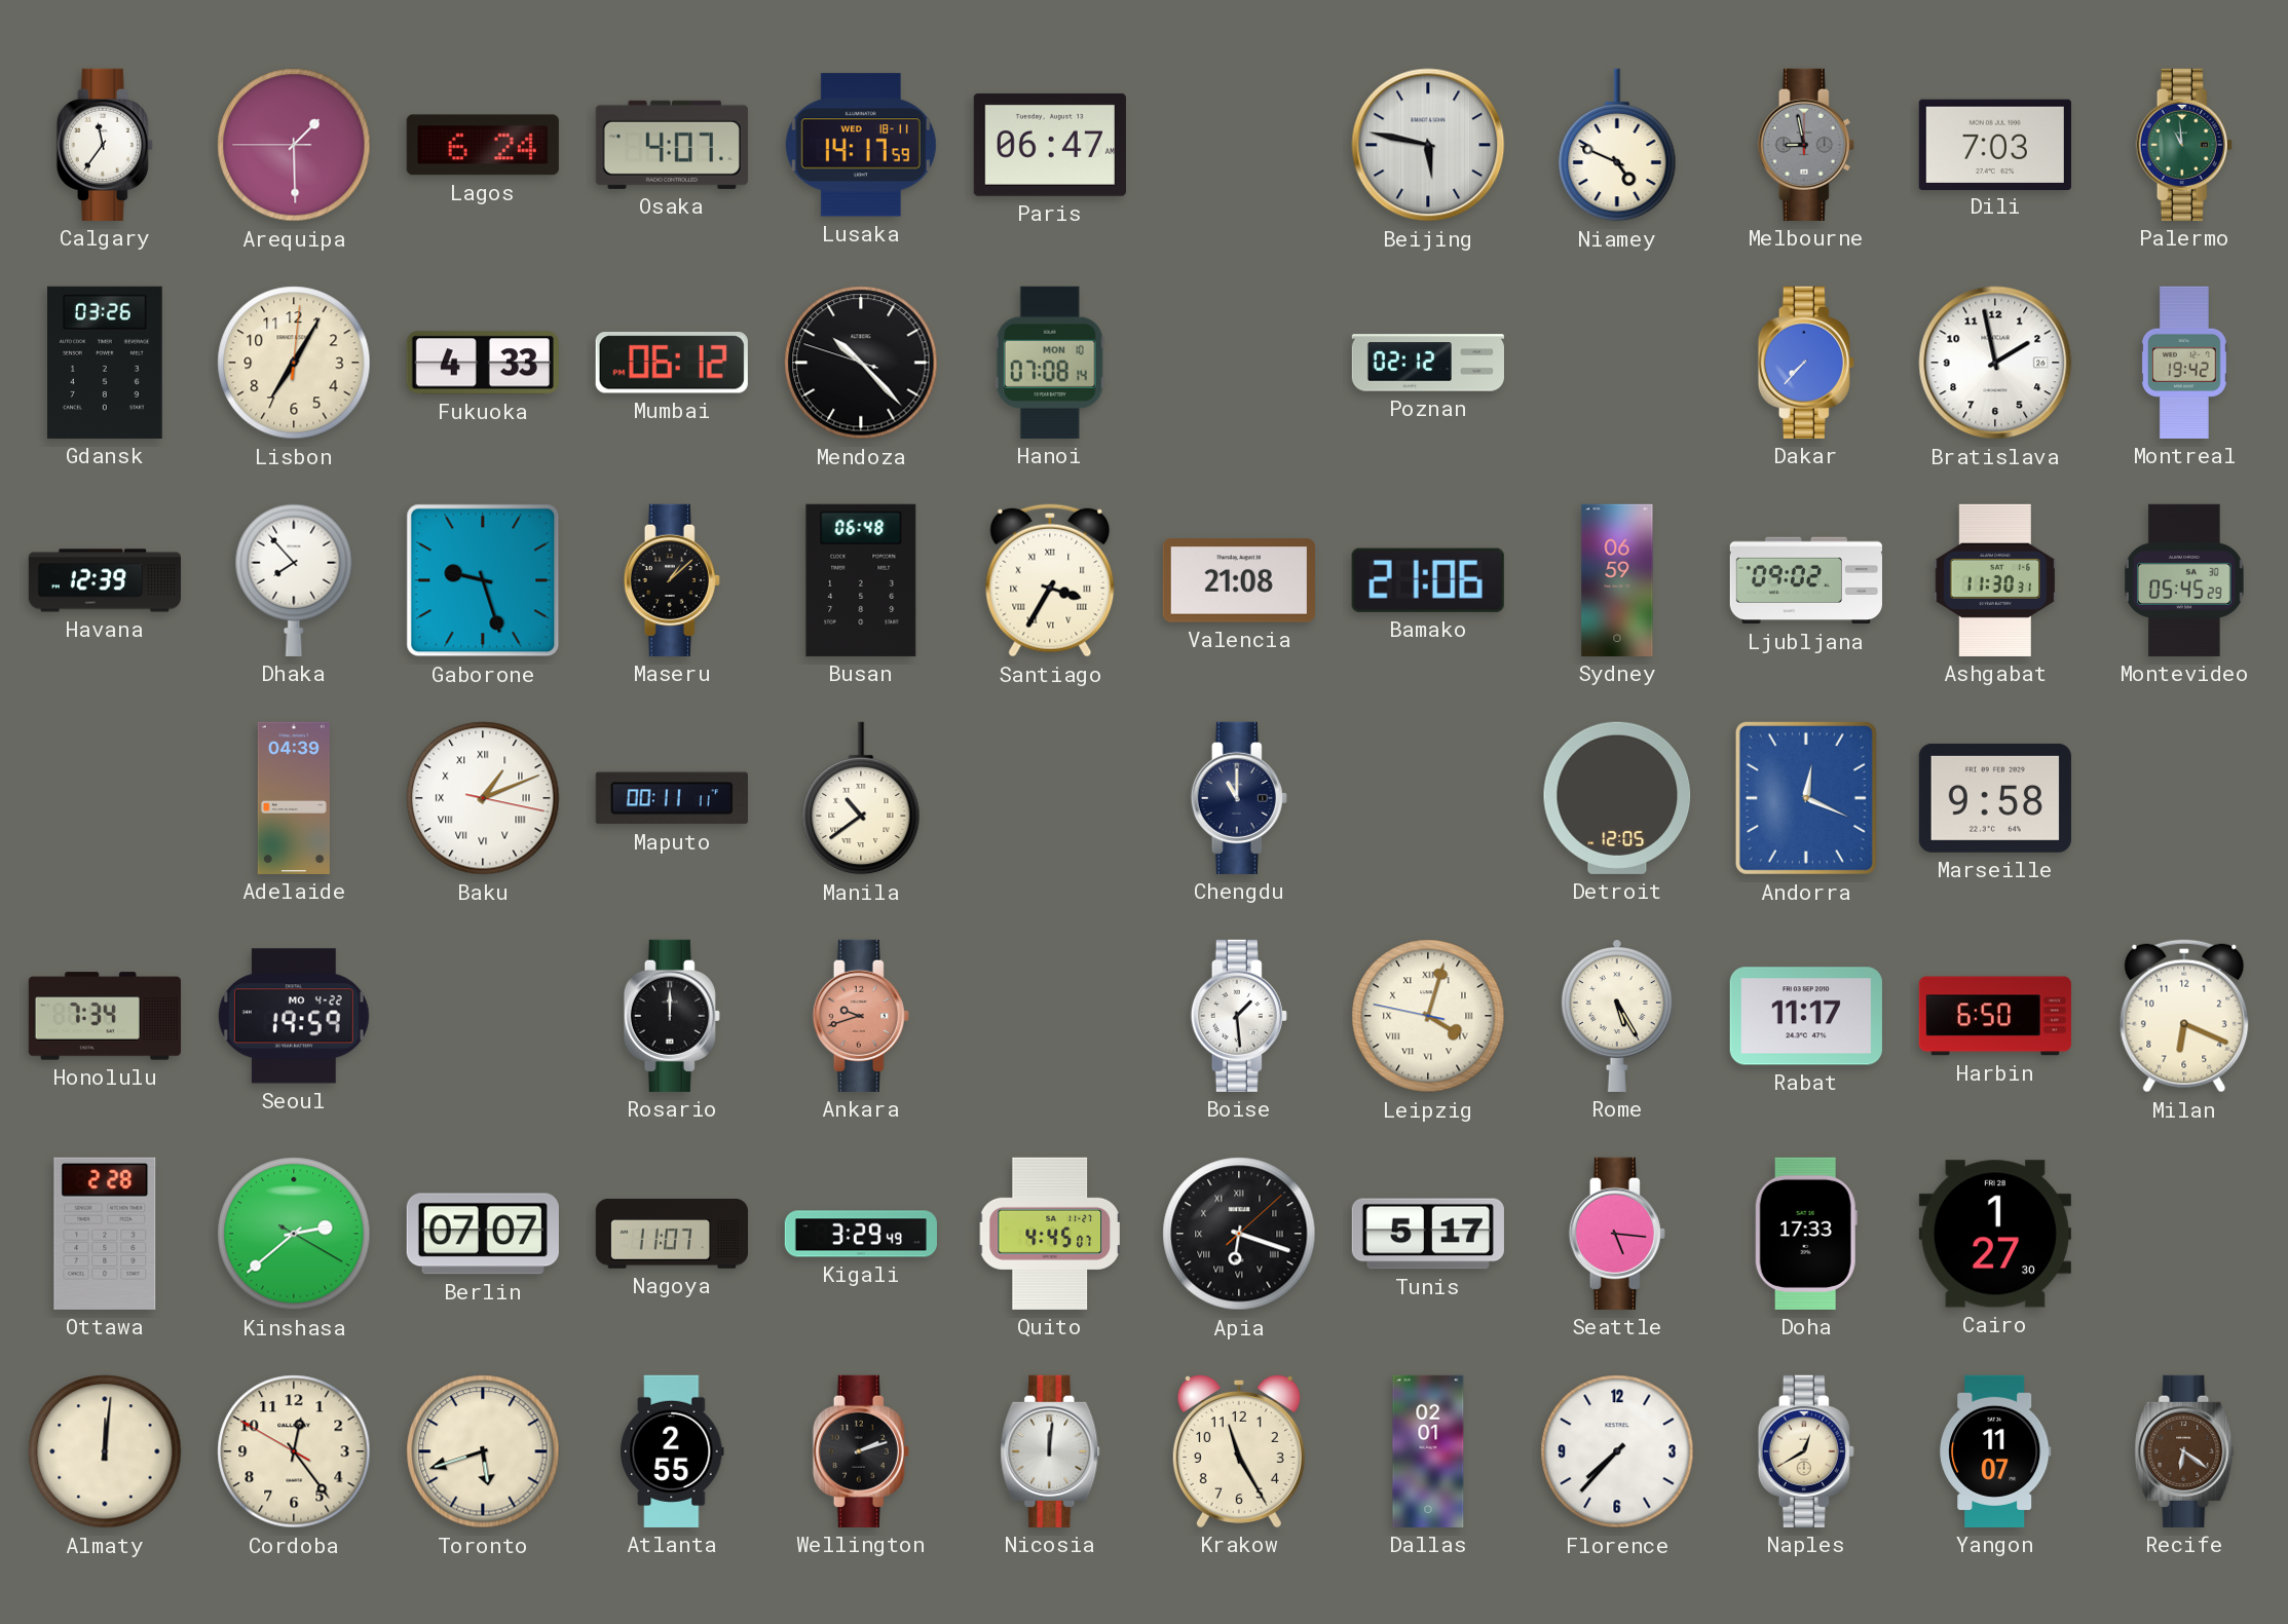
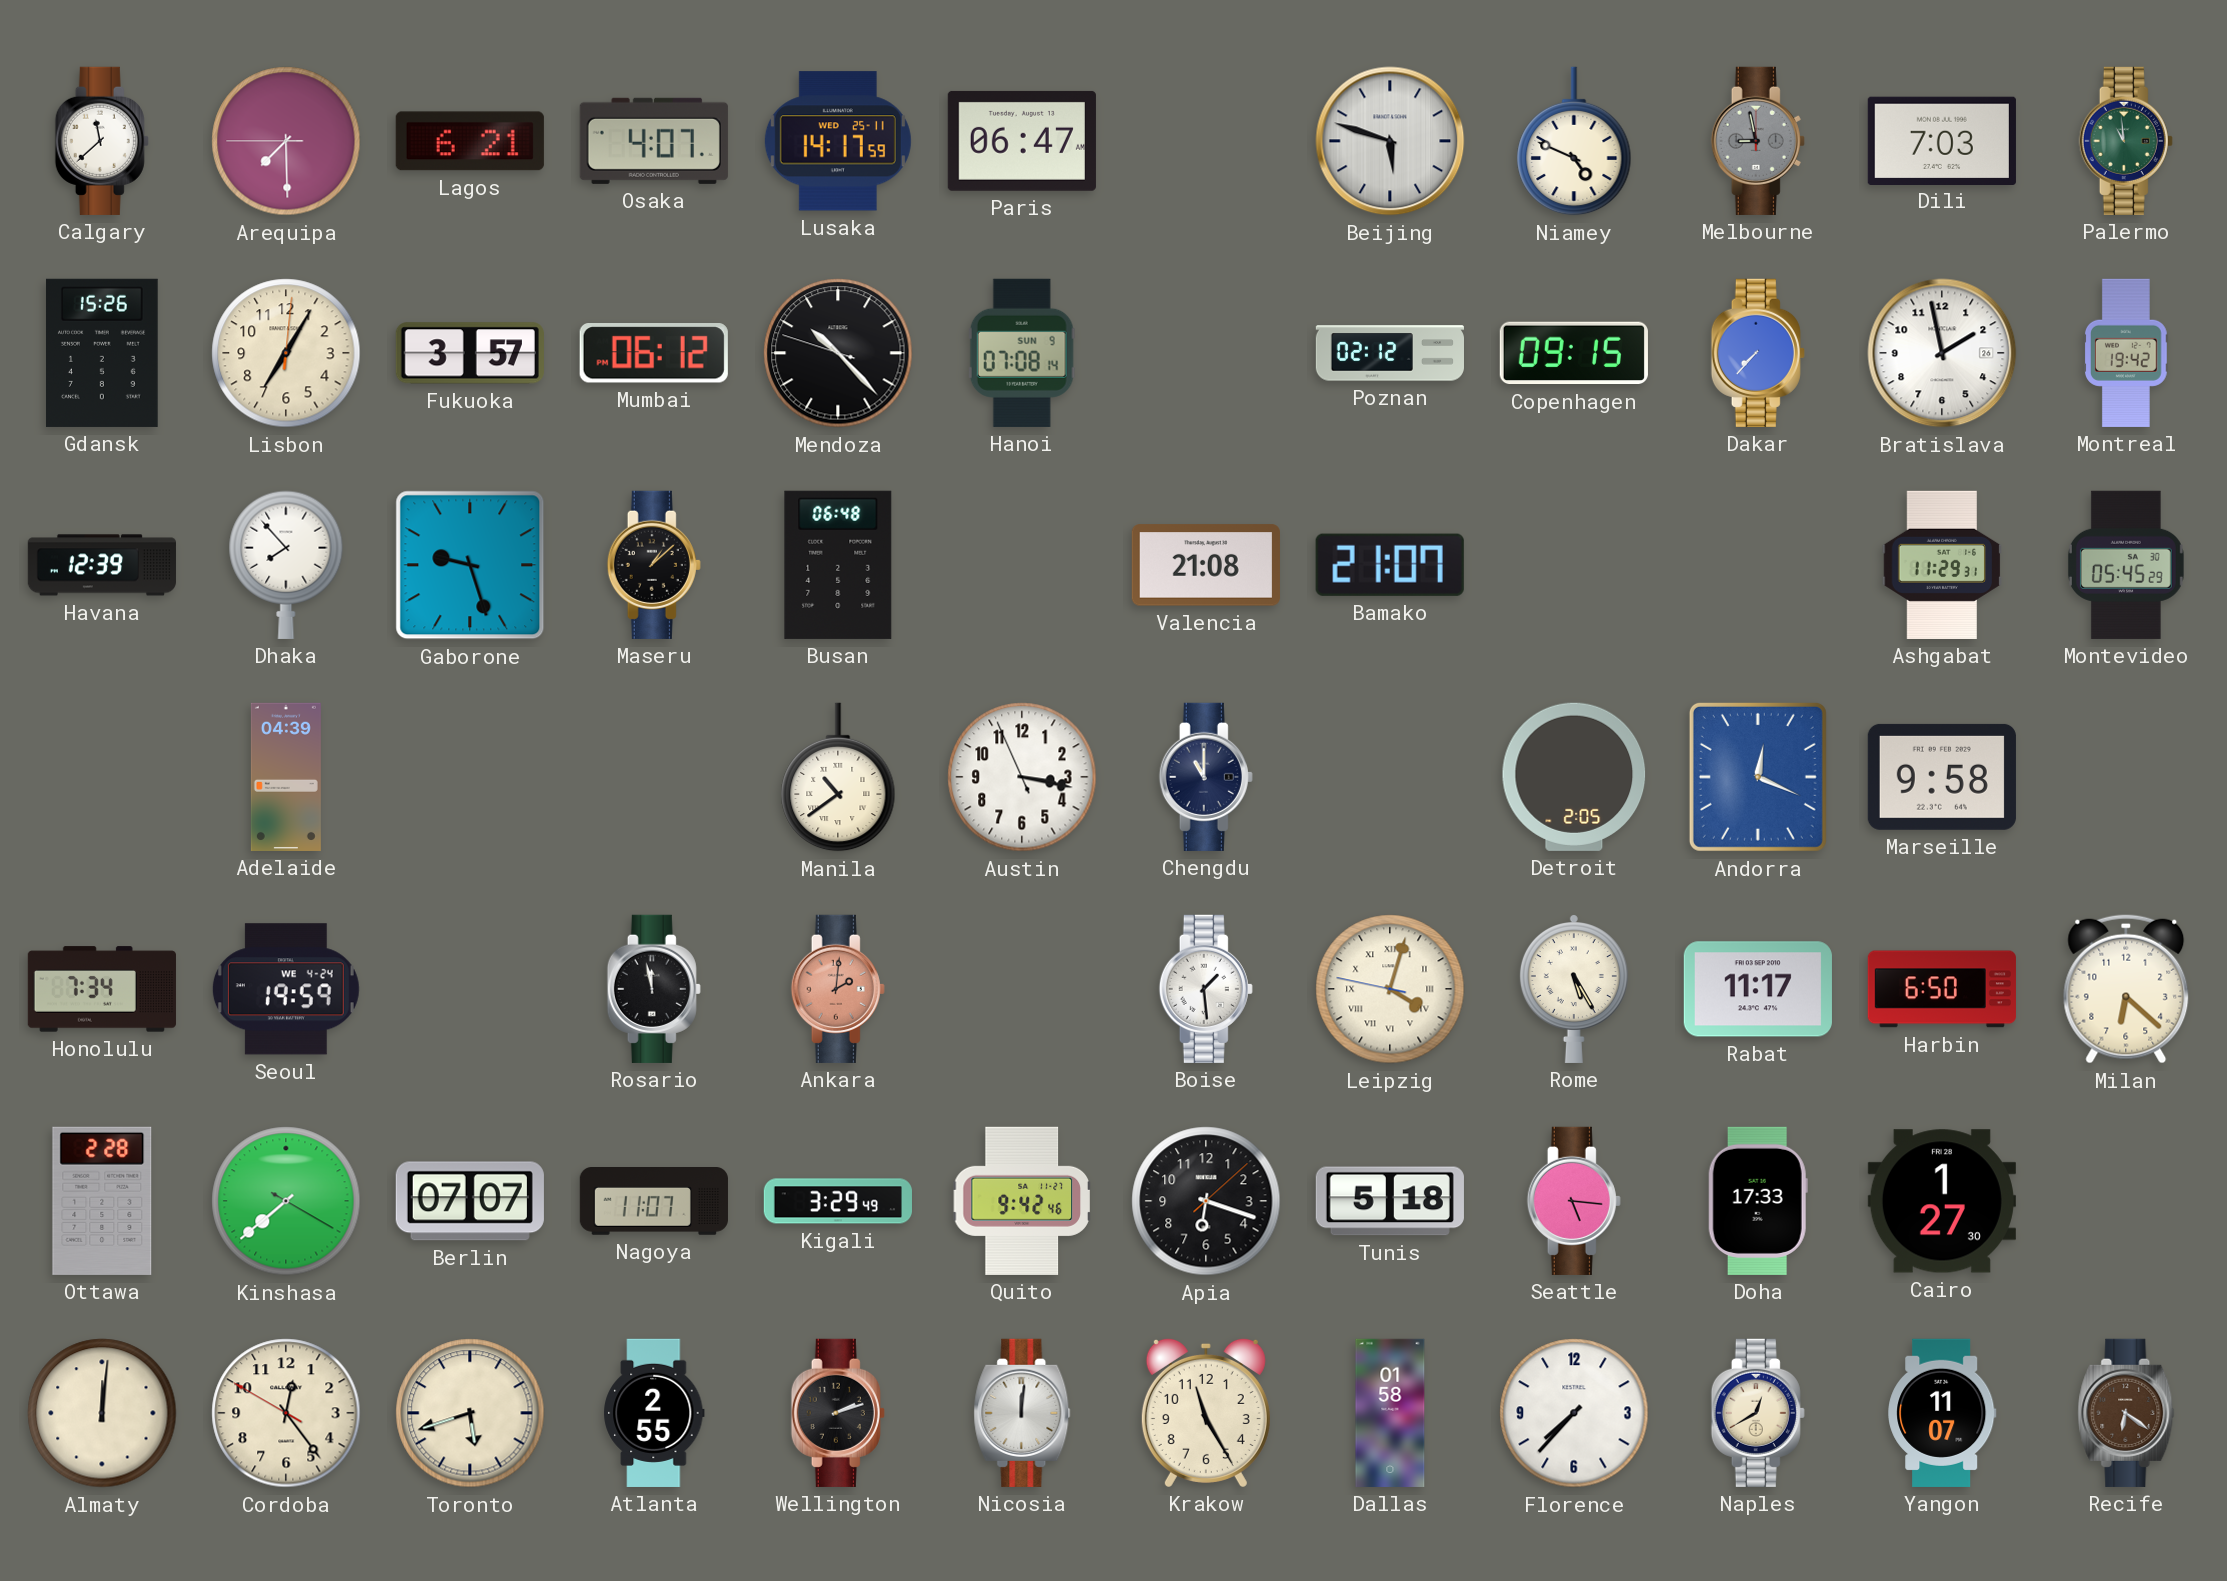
Calgary: 11:36 -> 11:38 (102, 141)
Arequipa: 1:29 -> 7:29 (286, 141)
Lagos: 6:24 -> 6:21 (470, 141)
Lusaka date: WED 18-11 -> WED 25-11 (838, 141)
Beijing: 5:47 -> 5:48 (1390, 141)
Gdansk: 03:26 -> 15:26 (102, 353)
Fukuoka: 4:33 -> 3:57 (470, 353)
Hanoi date: MON 10 -> SUN 9 (1022, 353)
Copenhagen: none -> 09:15 (1574, 353)
Santiago: 3:35 -> none (1050, 580)
Bamako: 21:06 -> 21:07 (1390, 565)
Sydney: 06:59 -> none (1617, 580)
Ljubljana: 09:02 -> none (1806, 580)
Ashgabat: 11:30 -> 11:29 (1942, 565)
Baku: 1:11 -> none (483, 798)
Maputo: 00:11 -> none (672, 798)
Austin: none -> 3:16 (1022, 777)
Detroit: 12:05 -> 2:05 (1574, 777)
Seoul date: MO 4-22 -> WE 4-24 (286, 989)
Rosario: 12:00 -> 11:58 (654, 989)
Ankara: 9:42 -> 2:01 (838, 989)
Milan: 6:19 -> 6:22 (2126, 989)
Kinshasa: 2:38 -> 7:38 (286, 1201)
Quito: 4:45 -> 9:42 (1022, 1201)
Apia numerals: Roman -> Arabic (1206, 1201)
Tunis: 5:17 -> 5:18 (1390, 1201)
Dallas: 02:01 -> 01:58 (1390, 1413)
